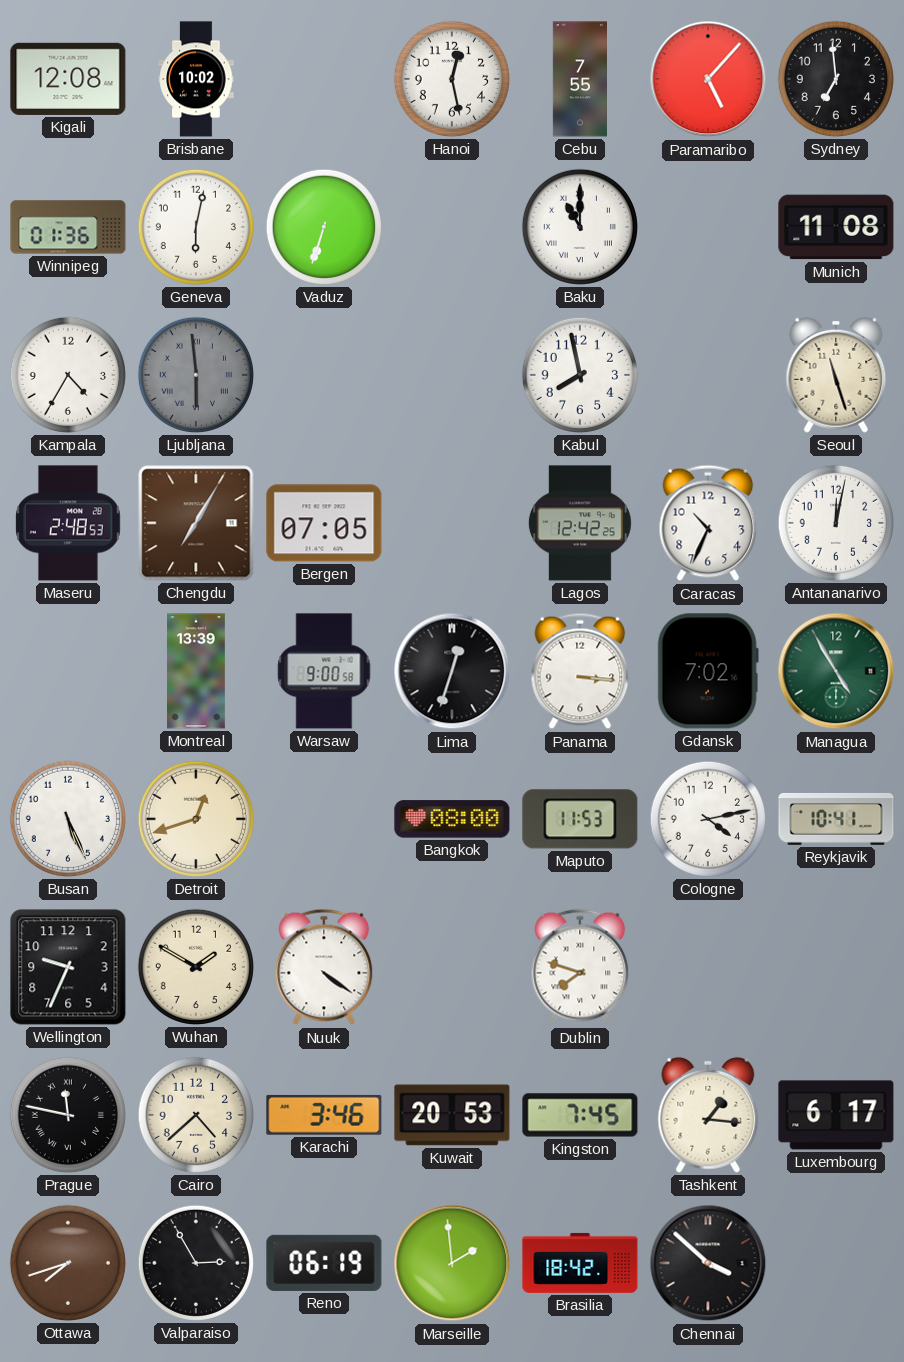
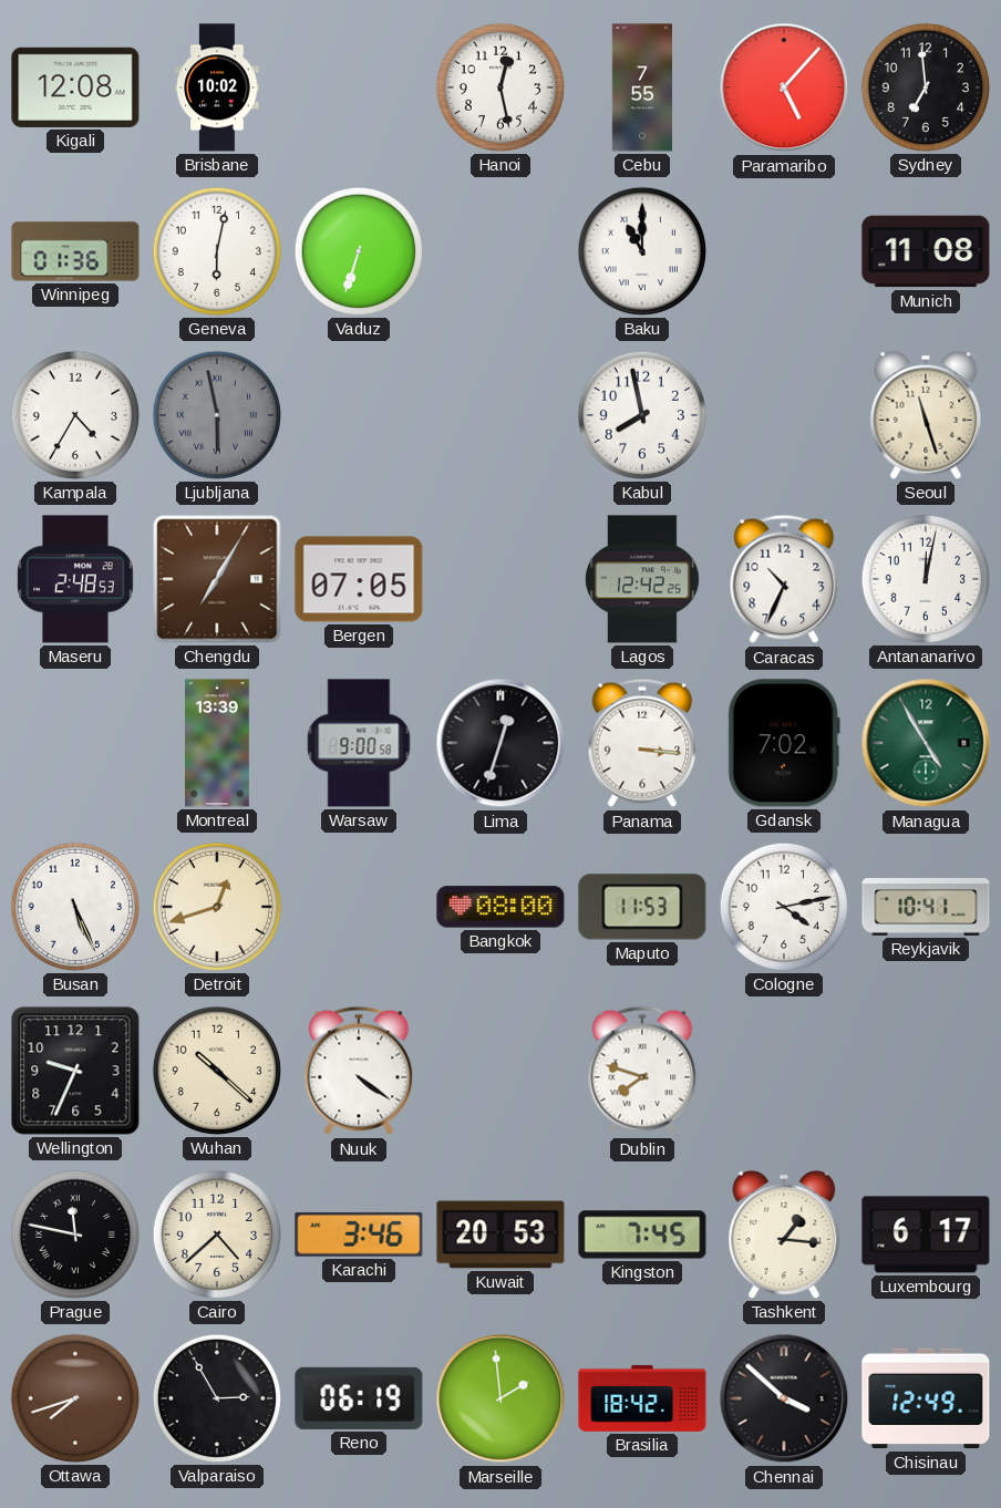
Ljubljana: 5:59 -> 5:58 (217, 415)
Wuhan: 1:50 -> 10:22 (217, 1071)
Chisinau: none -> 12:49 (926, 1398)
